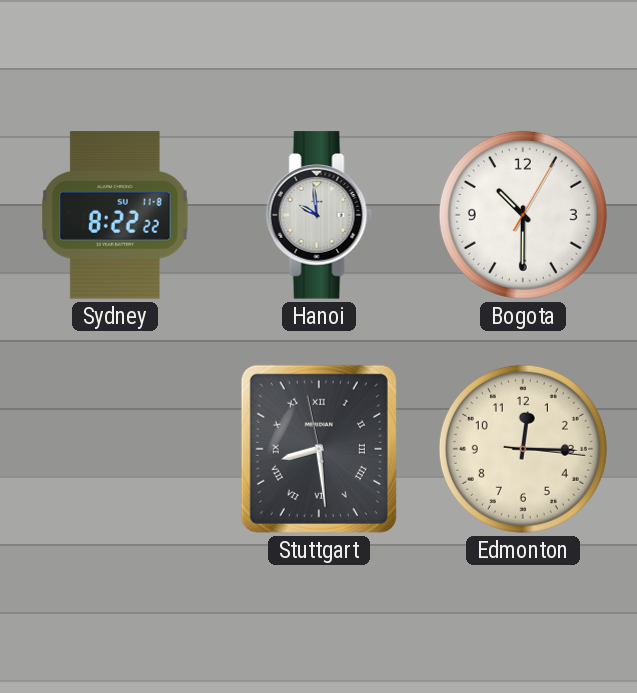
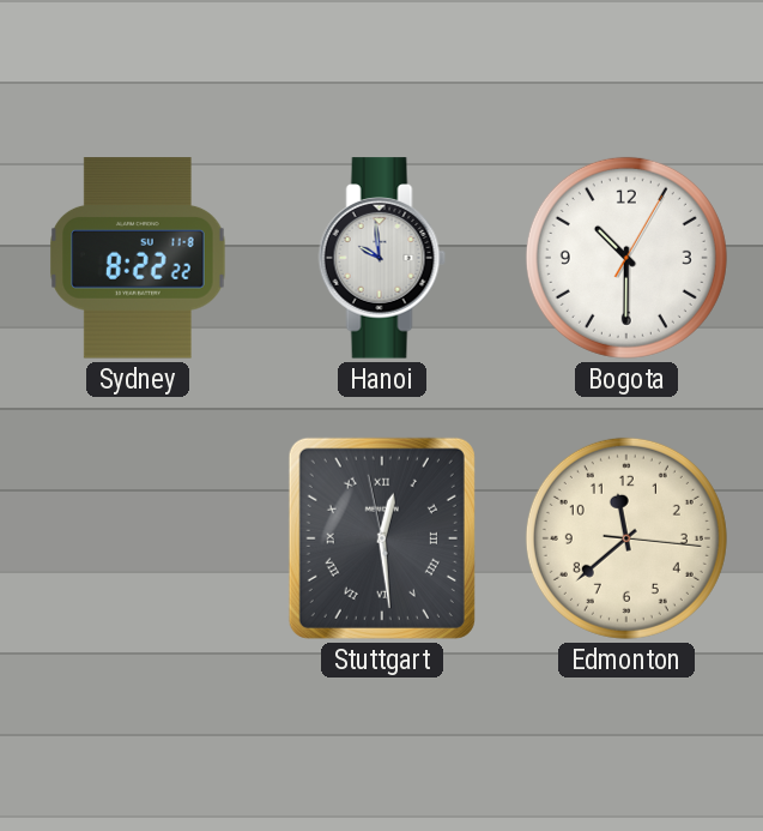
Stuttgart: 8:28 -> 12:28 (382, 538)
Edmonton: 12:15 -> 11:38 (626, 538)
